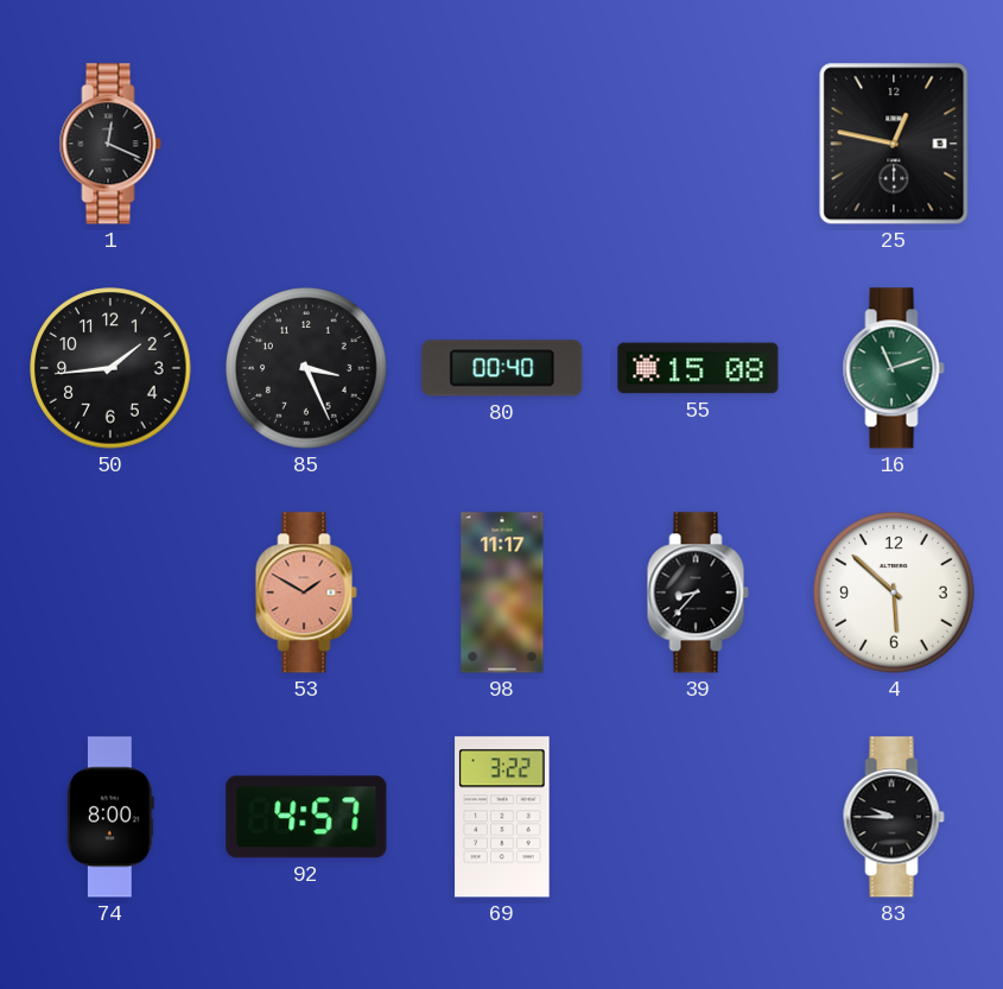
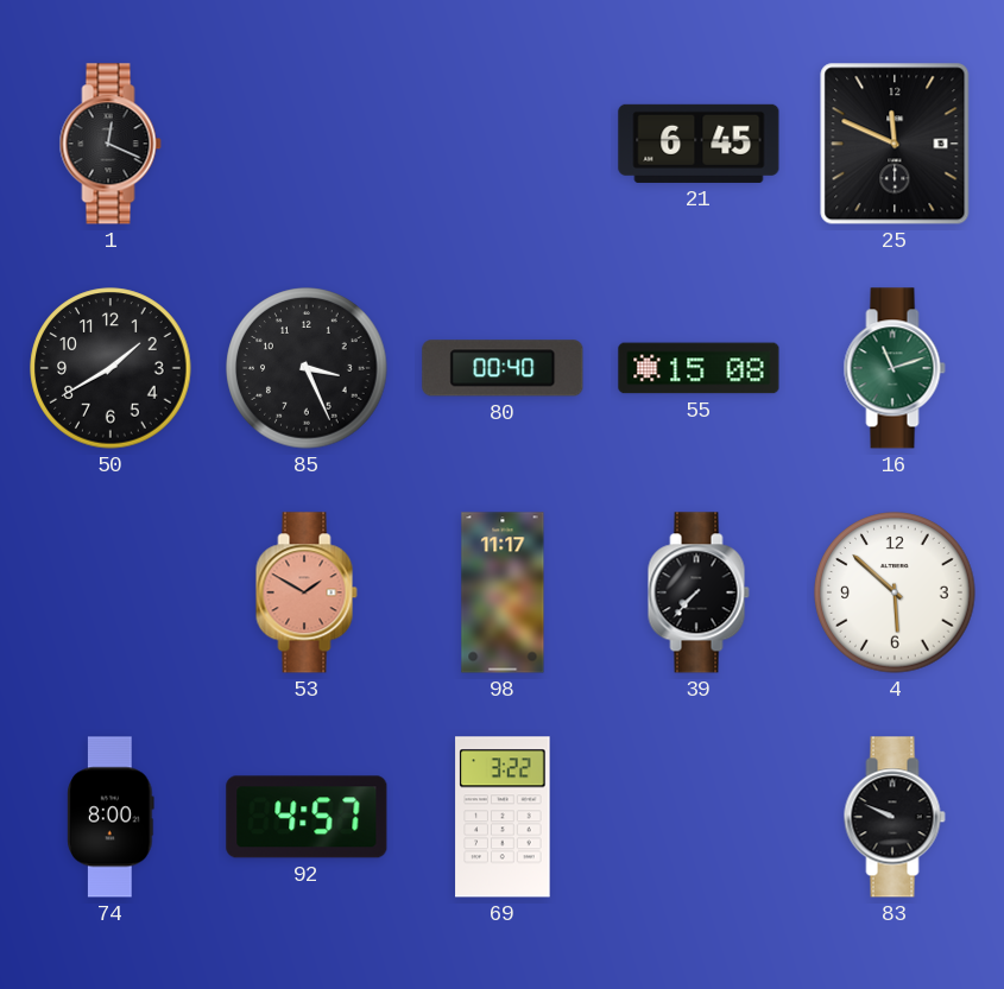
21: none -> 6:45 (699, 144)
25: 12:47 -> 11:49 (895, 144)
50: 1:44 -> 1:40 (110, 368)
39: 8:37 -> 7:37 (699, 592)
83: 9:45 -> 9:49 (895, 817)
